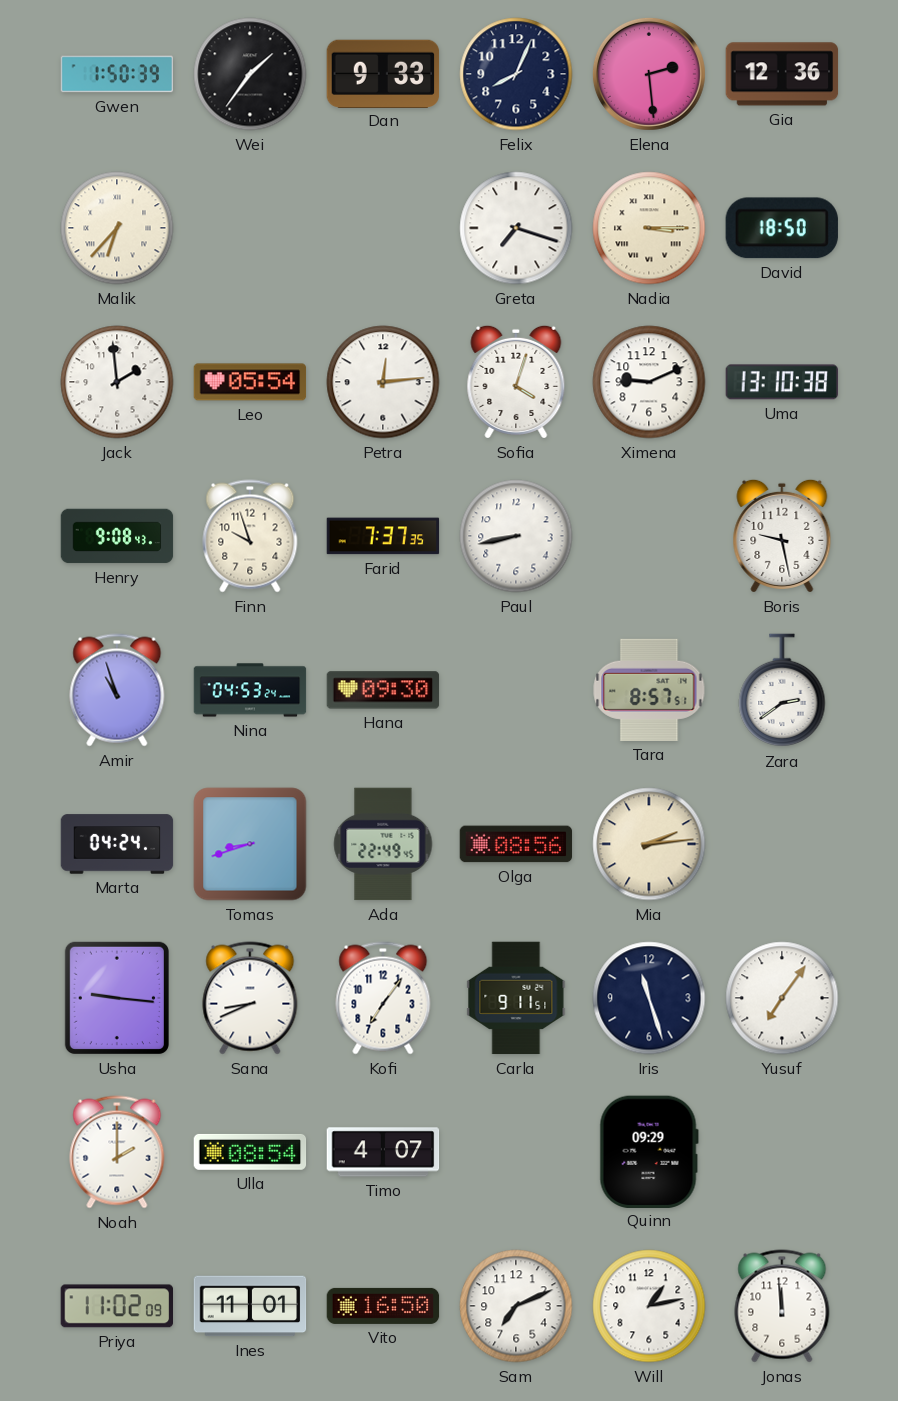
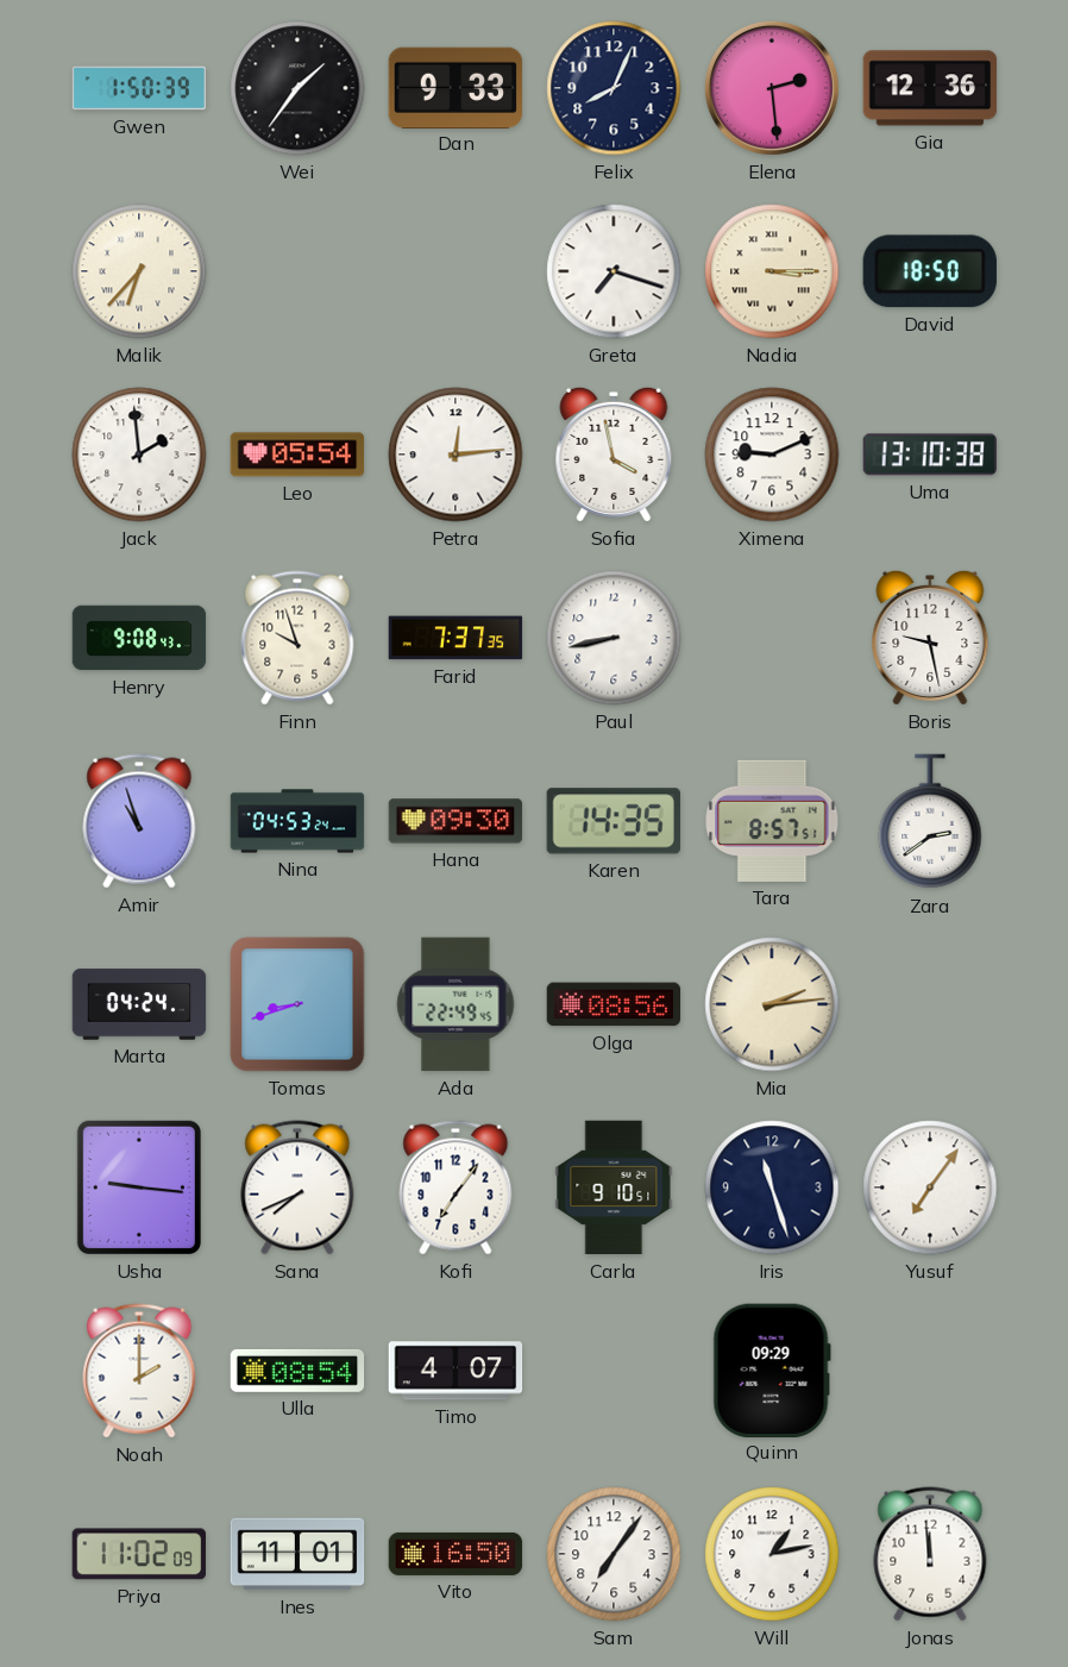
Sofia: 4:03 -> 3:58 (614, 455)
Karen: none -> 14:35 (614, 821)
Sana: 8:41 -> 7:41 (297, 1187)
Carla: 9:11 -> 9:10 (614, 1187)
Sam: 7:11 -> 7:06 (614, 1554)
